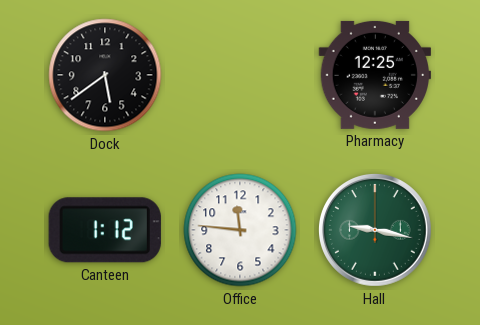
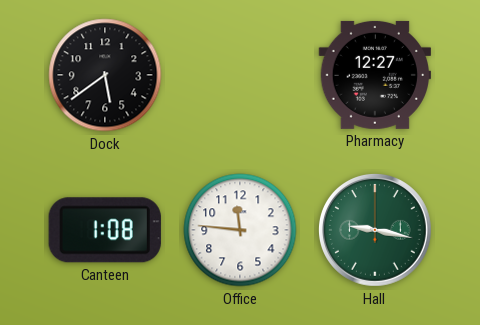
Pharmacy: 12:25 -> 12:27 (374, 75)
Canteen: 1:12 -> 1:08 (105, 230)
